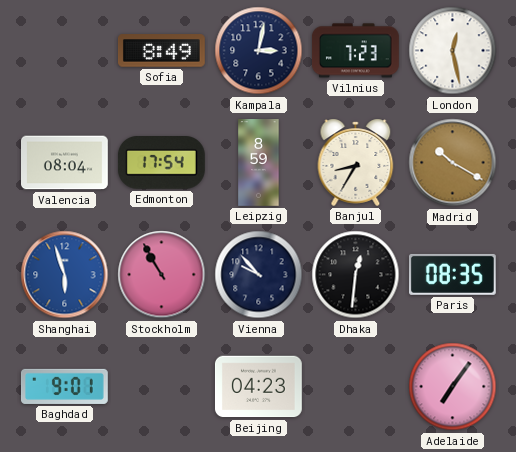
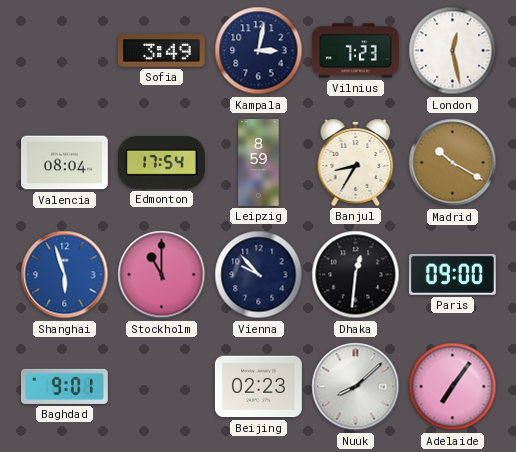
Sofia: 8:49 -> 3:49 (161, 51)
Stockholm: 10:55 -> 11:00 (162, 275)
Paris: 08:35 -> 09:00 (452, 274)
Beijing: 04:23 -> 02:23 (258, 387)
Nuuk: none -> 8:08 (356, 387)
